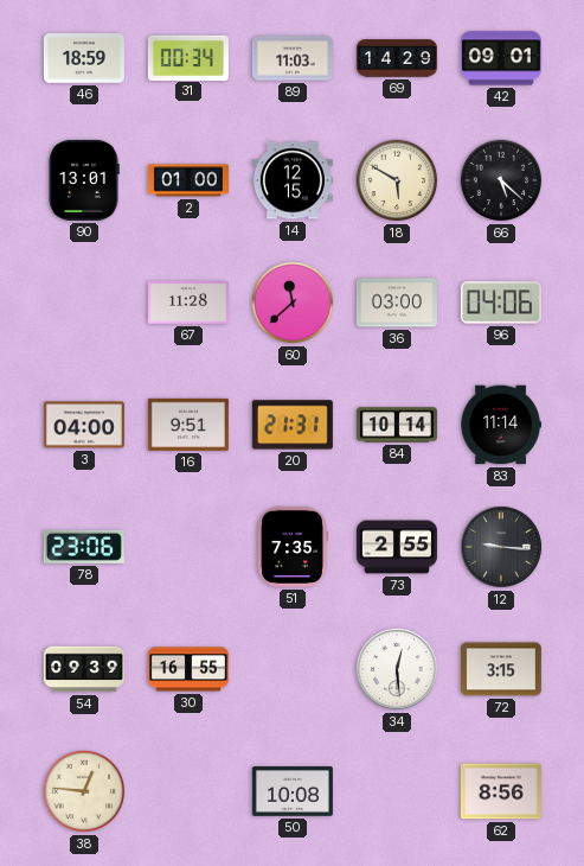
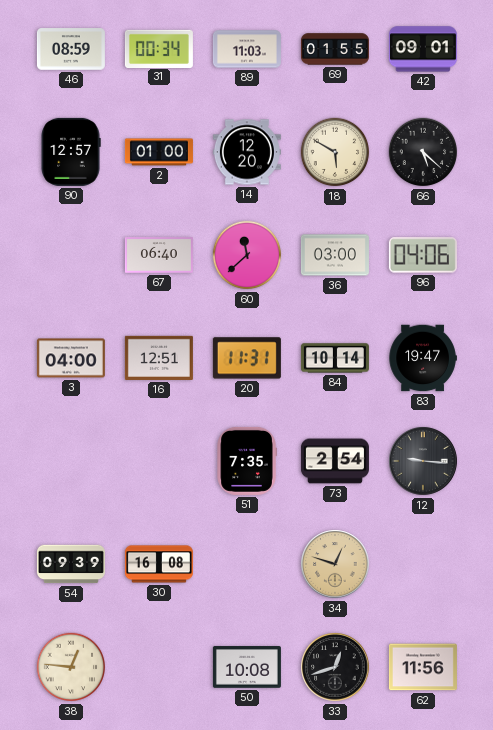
46: 18:59 -> 08:59 (71, 49)
69: 14:29 -> 01:55 (335, 49)
90: 13:01 -> 12:57 (71, 152)
14: 12:15 -> 12:20 (247, 152)
67: 11:28 -> 06:40 (159, 255)
16: 9:51 -> 12:51 (159, 358)
20: 21:31 -> 11:31 (247, 358)
83: 11:14 -> 19:47 (423, 358)
78: 23:06 -> none (84, 547)
73: 2:55 -> 2:54 (335, 461)
30: 16:55 -> 16:08 (159, 564)
34: 12:29 -> 12:48 (335, 564)
34 dial: white -> champagne (335, 564)
72: 3:15 -> none (501, 669)
33: none -> 12:42 (335, 667)
62: 8:56 -> 11:56 (423, 667)
